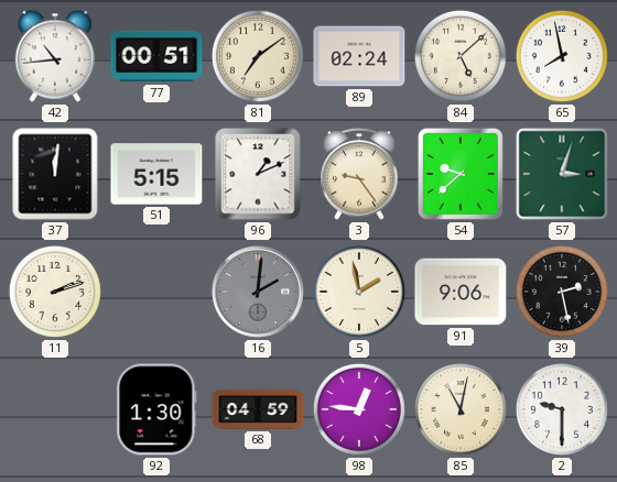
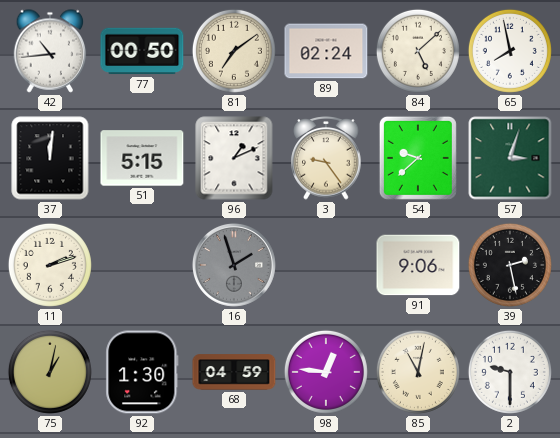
77: 00:51 -> 00:50 (142, 51)
16: 2:01 -> 1:57 (234, 265)
5: 1:58 -> none (359, 292)
75: none -> 1:02 (50, 372)
